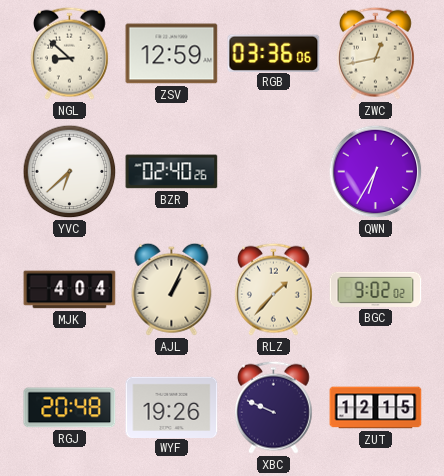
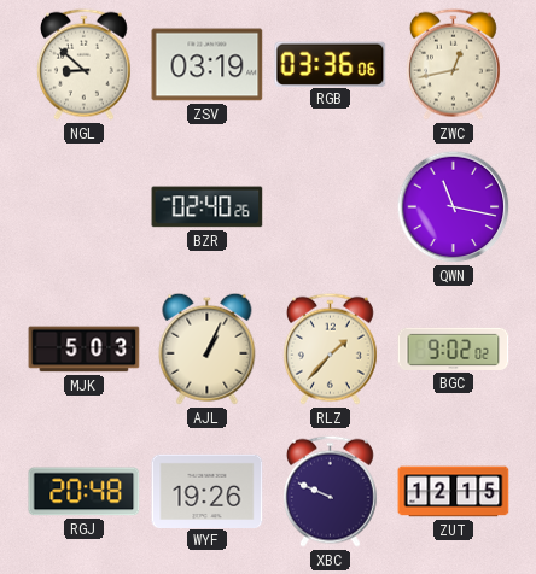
ZSV: 12:59 -> 03:19 (208, 65)
YVC: 6:38 -> none (70, 172)
QWN: 6:35 -> 11:17 (454, 207)
MJK: 4:04 -> 5:03 (85, 350)
